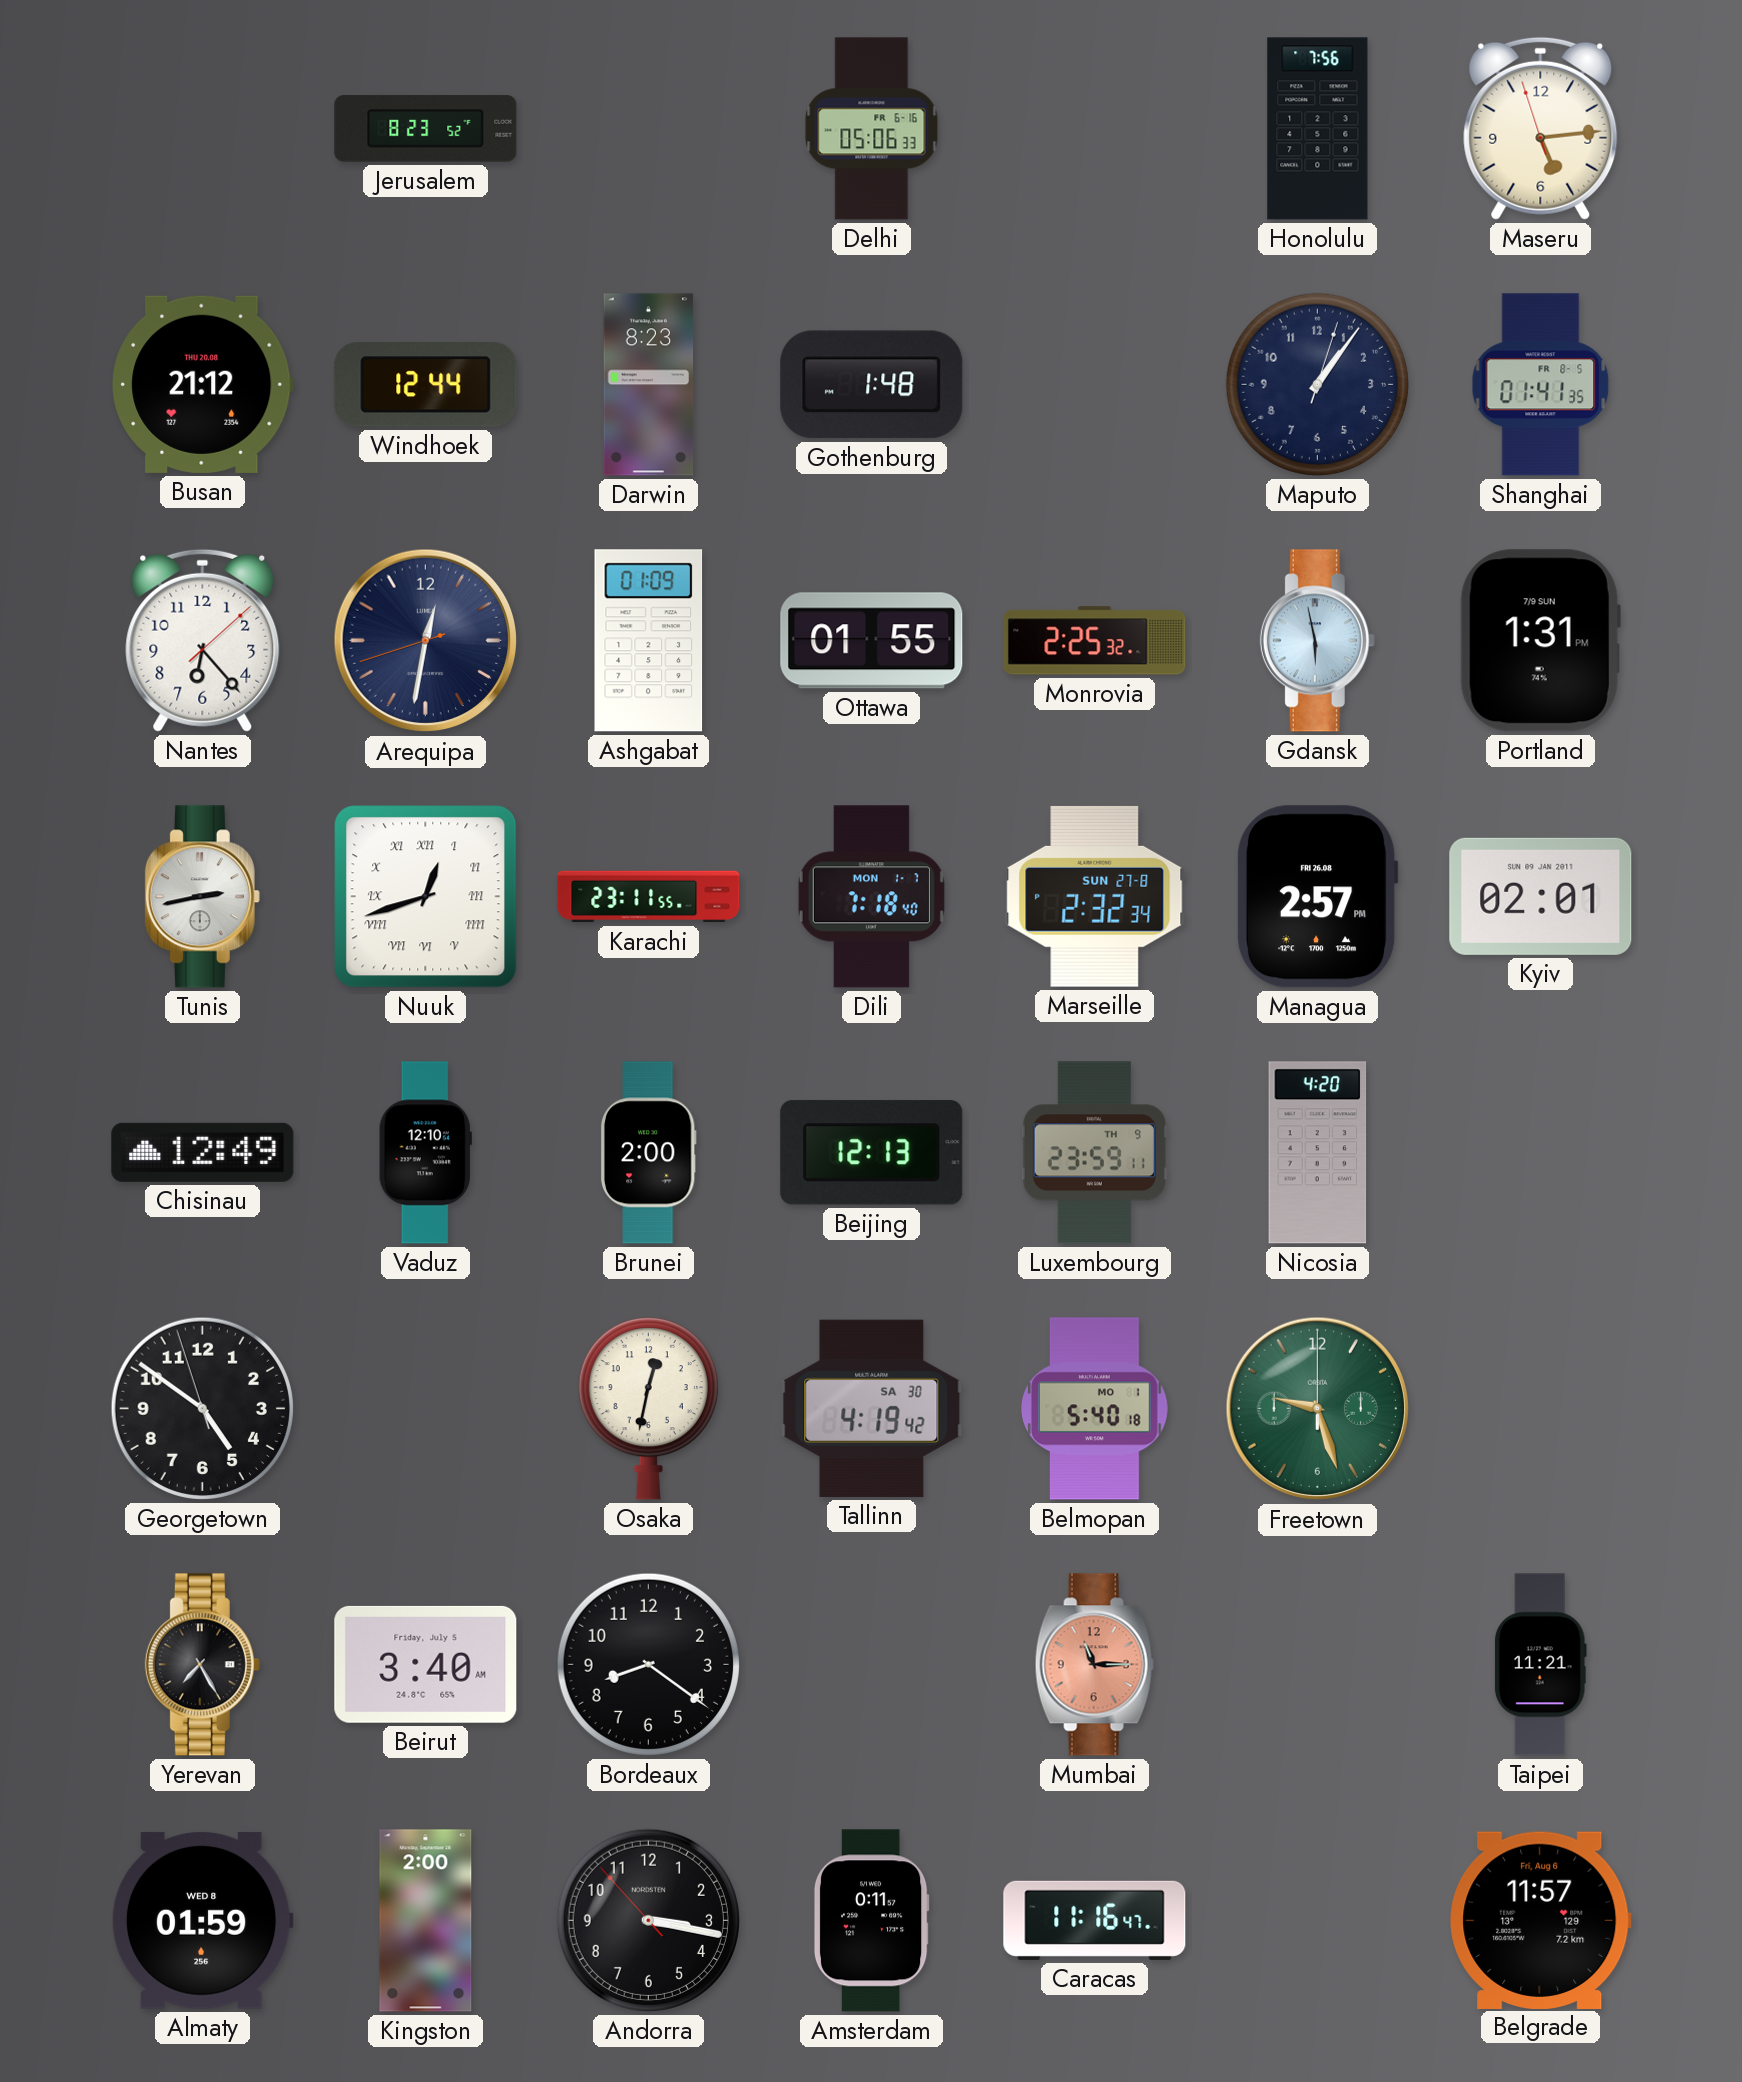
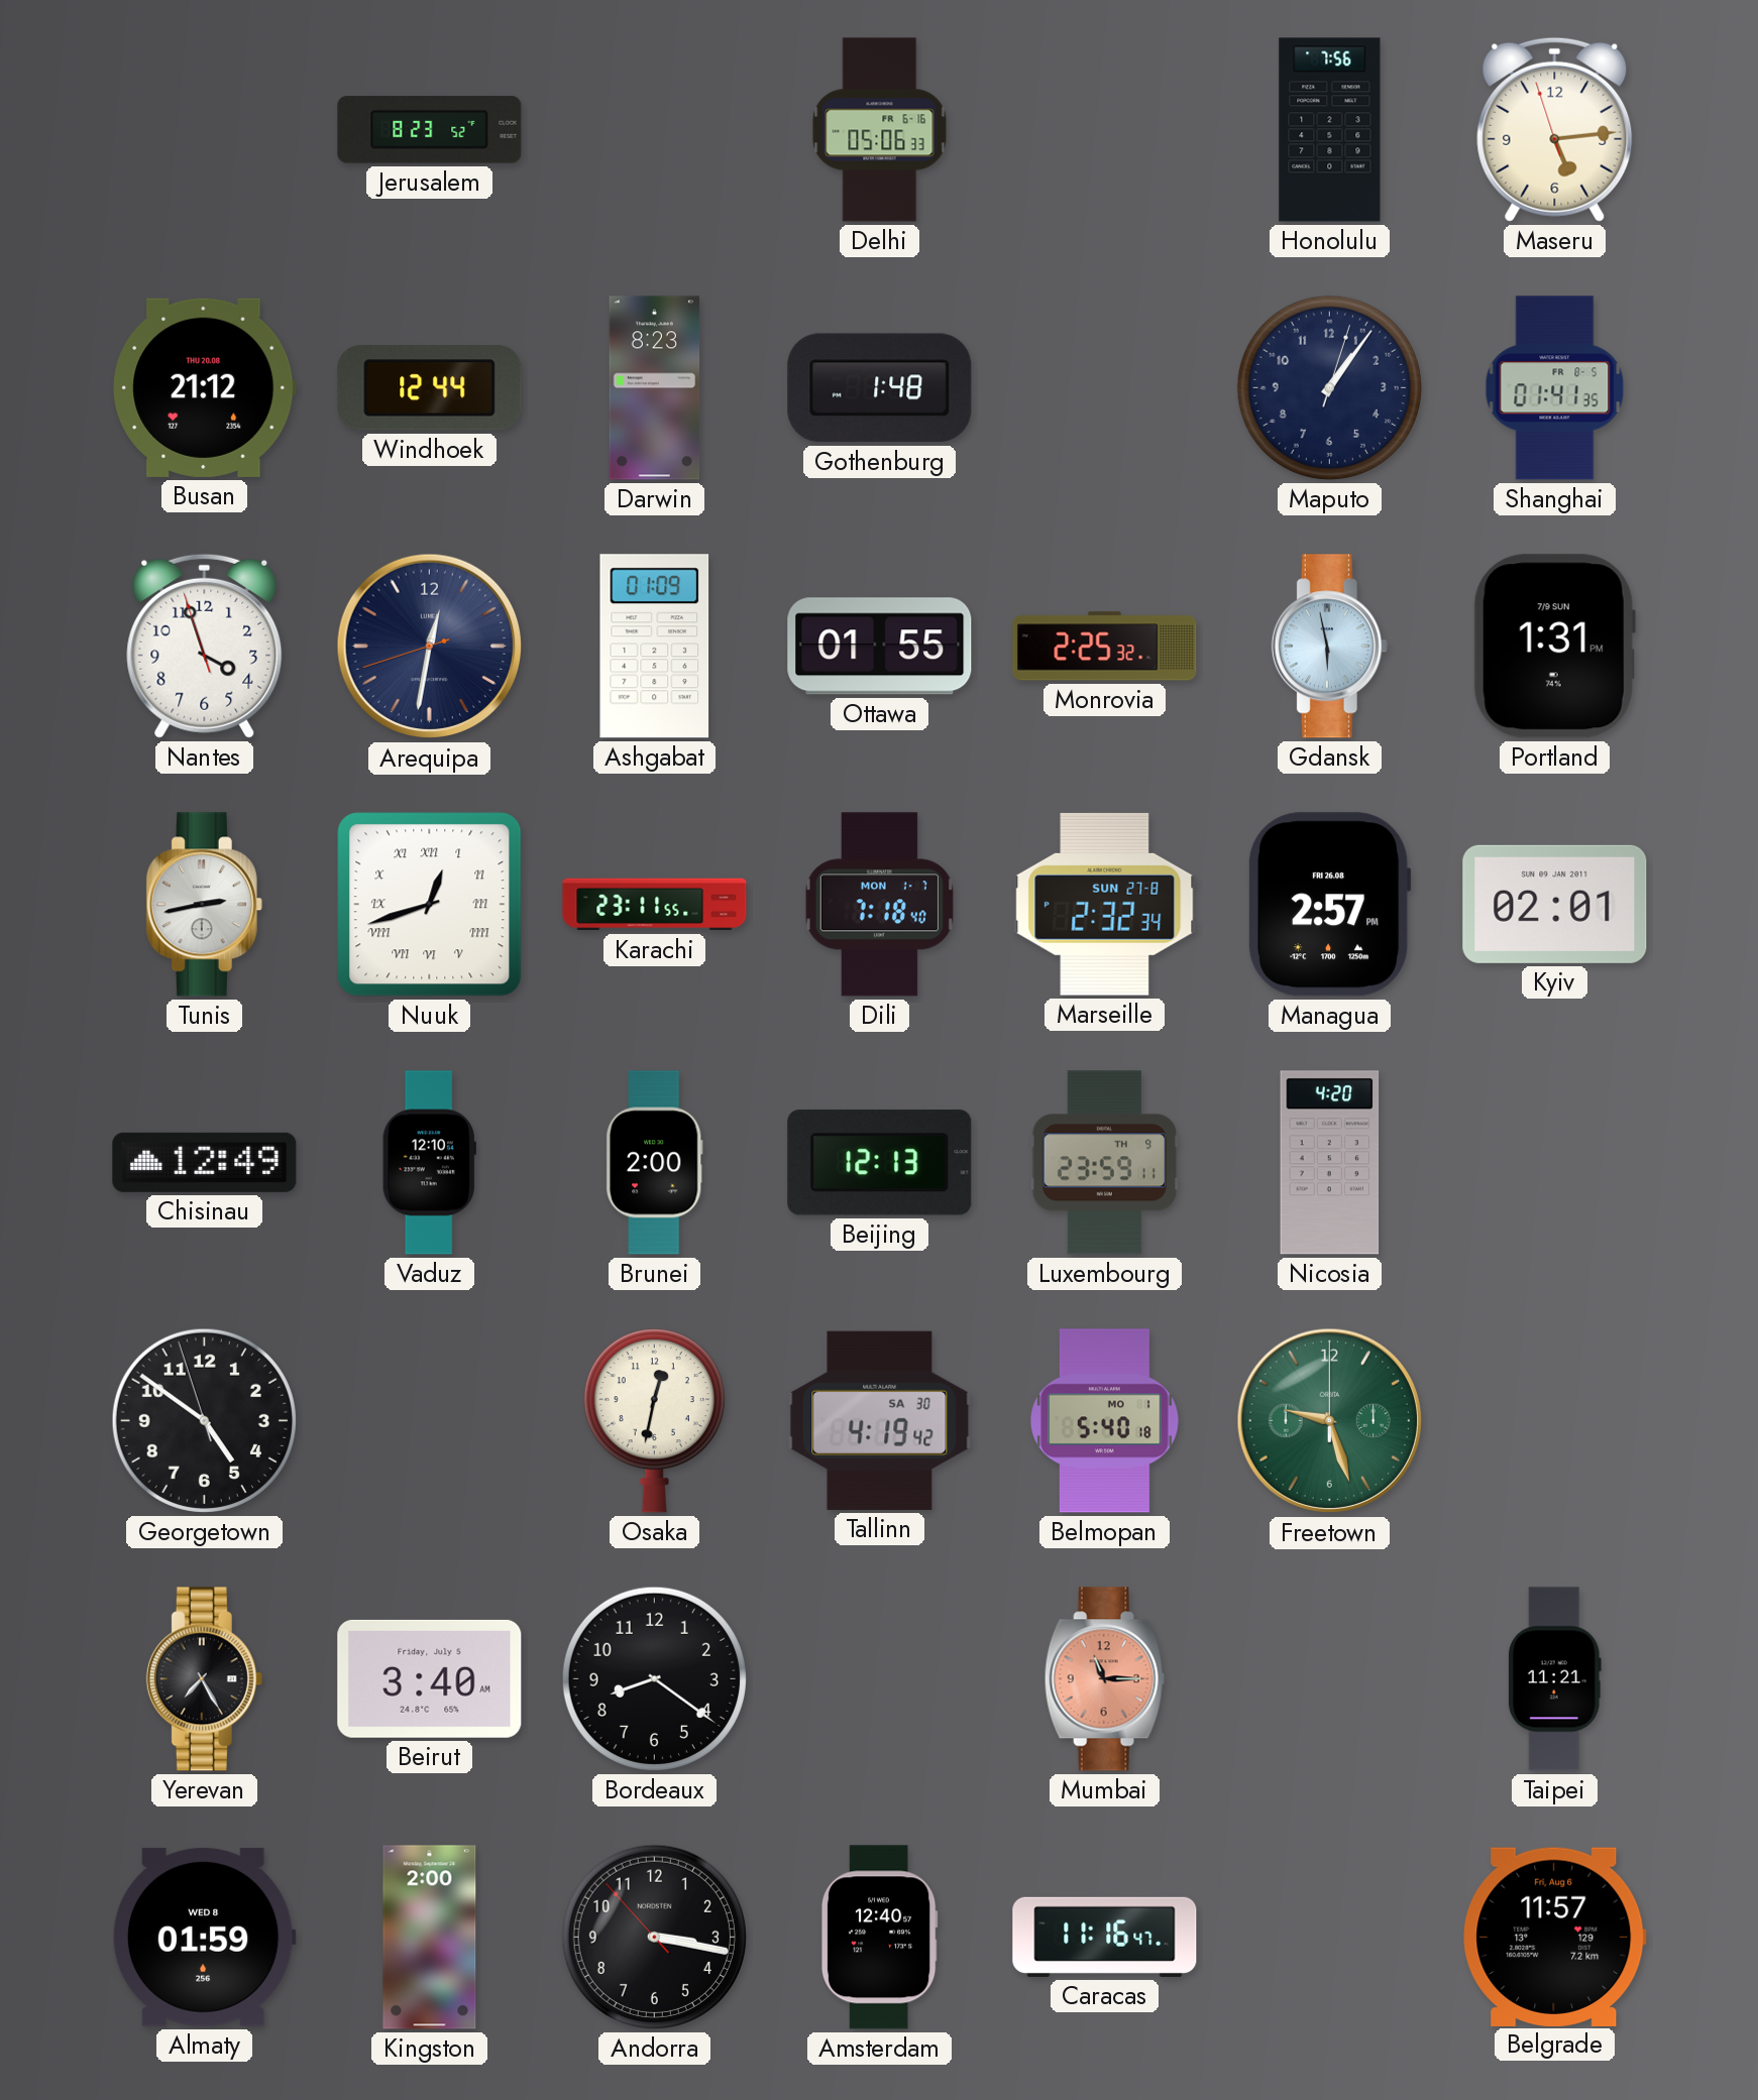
Nantes: 6:23 -> 3:56 (205, 646)
Amsterdam: 0:11 -> 12:40 (879, 1938)
